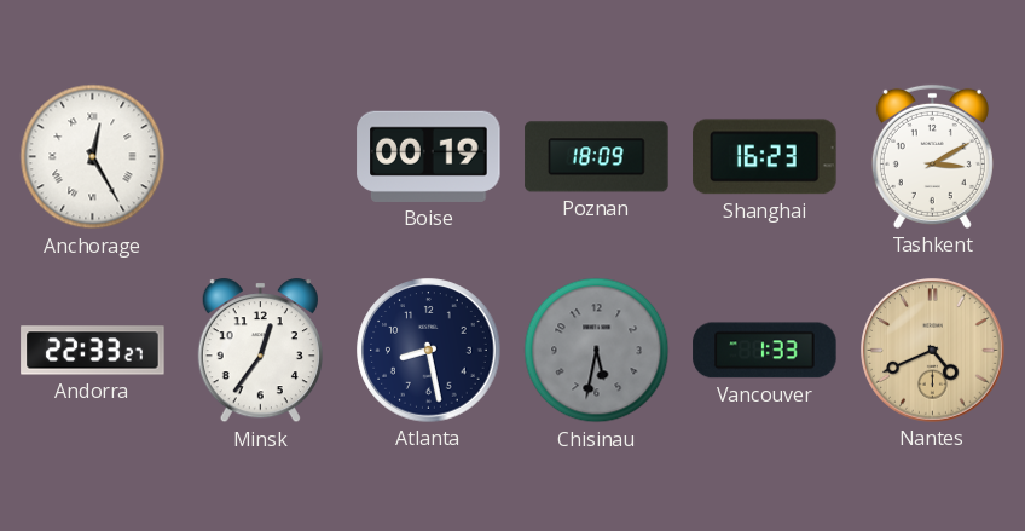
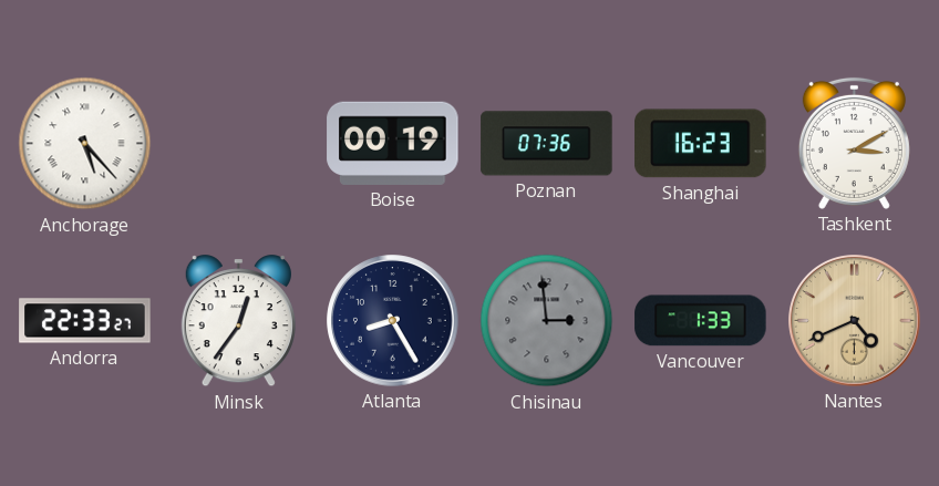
Anchorage: 12:25 -> 5:23 (85, 144)
Poznan: 18:09 -> 07:36 (547, 144)
Atlanta: 8:28 -> 8:25 (393, 321)
Chisinau: 5:32 -> 2:59 (547, 321)
